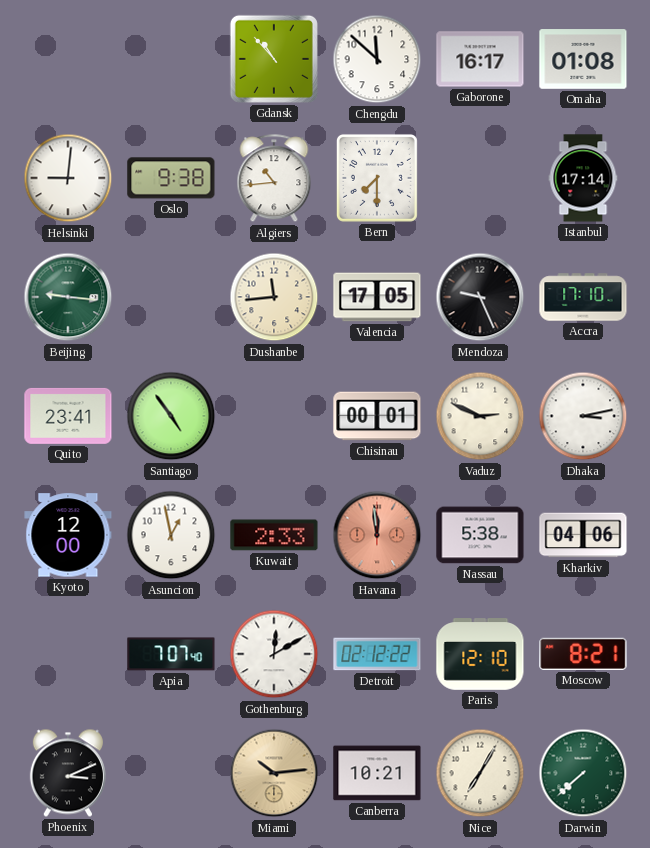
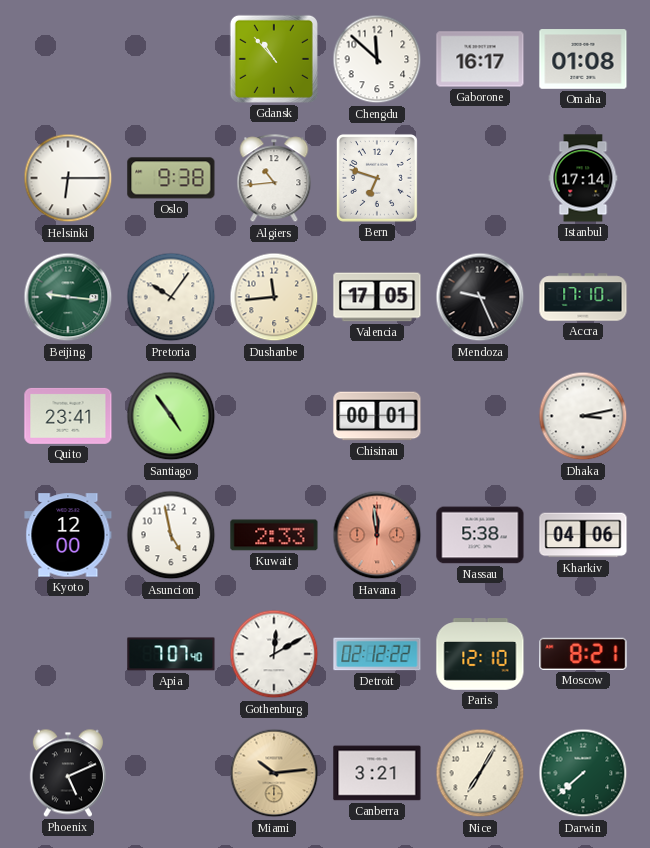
Helsinki: 9:01 -> 6:15 (68, 178)
Bern: 7:30 -> 6:48 (377, 178)
Pretoria: none -> 10:06 (171, 297)
Vaduz: 2:49 -> none (480, 416)
Asuncion: 12:58 -> 4:58 (171, 535)
Phoenix: 3:11 -> 5:11 (68, 773)
Canberra: 10:21 -> 3:21 (377, 773)
